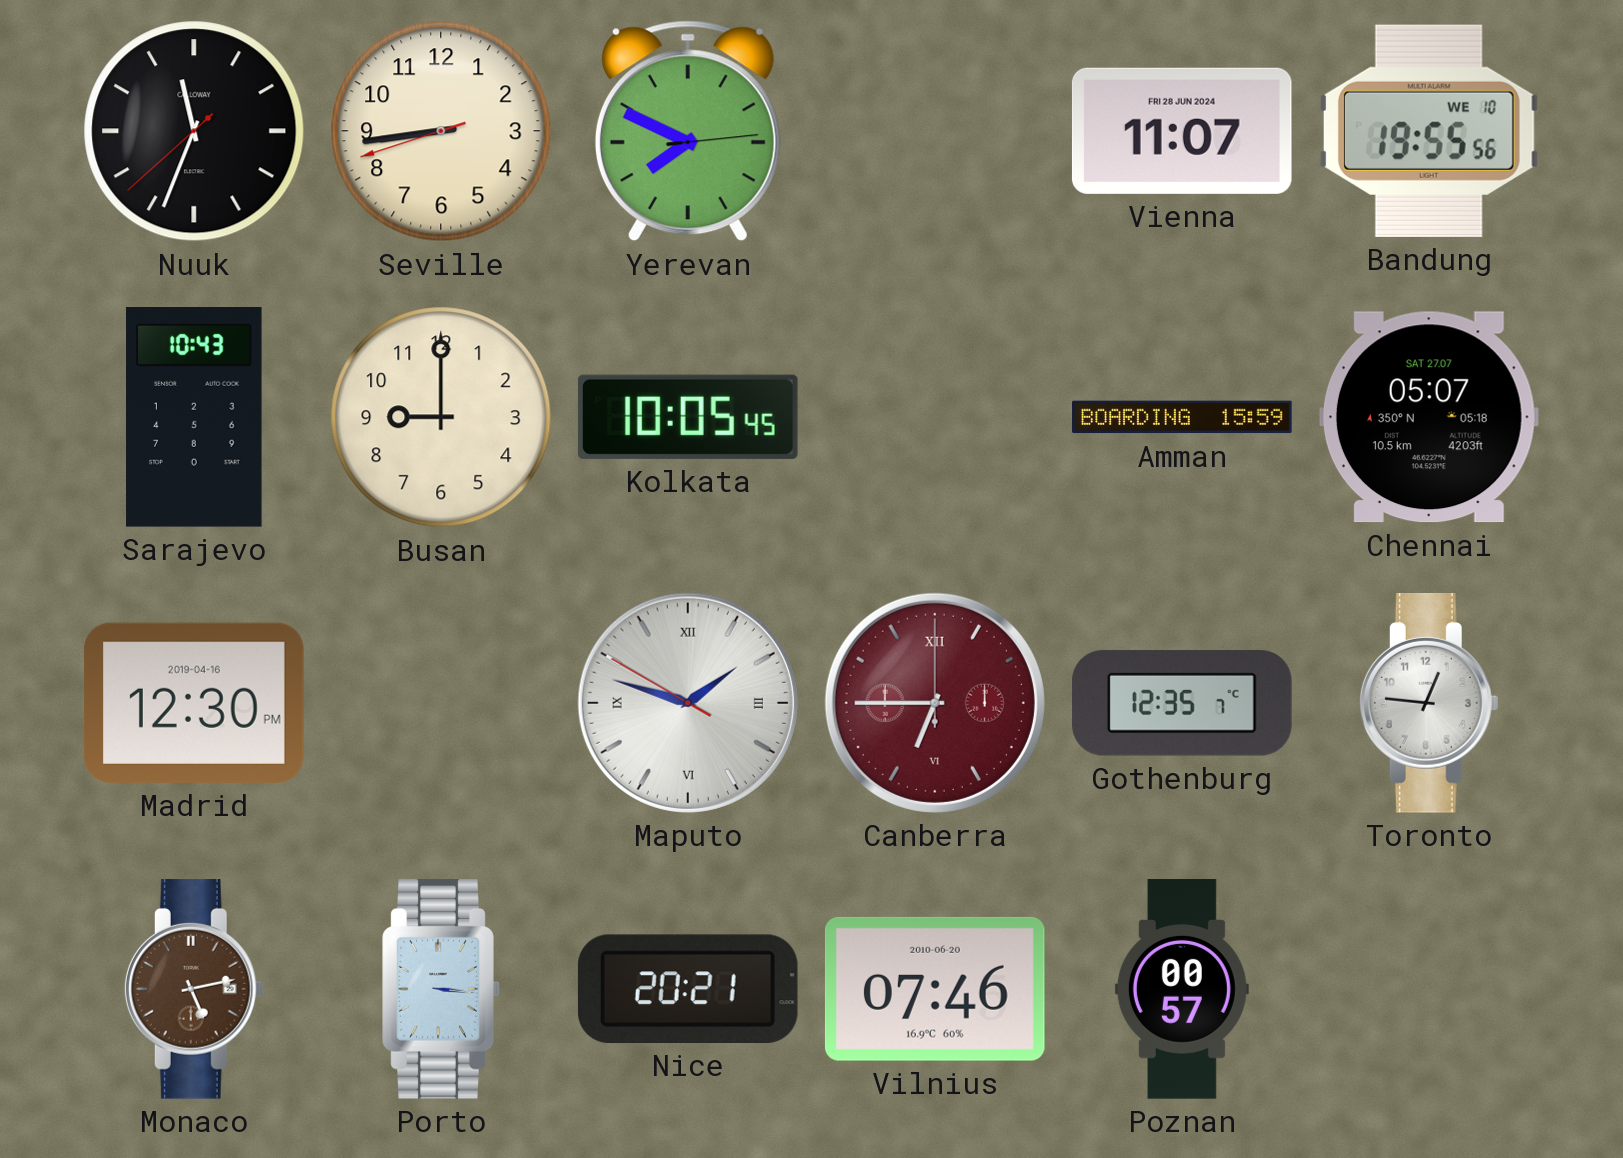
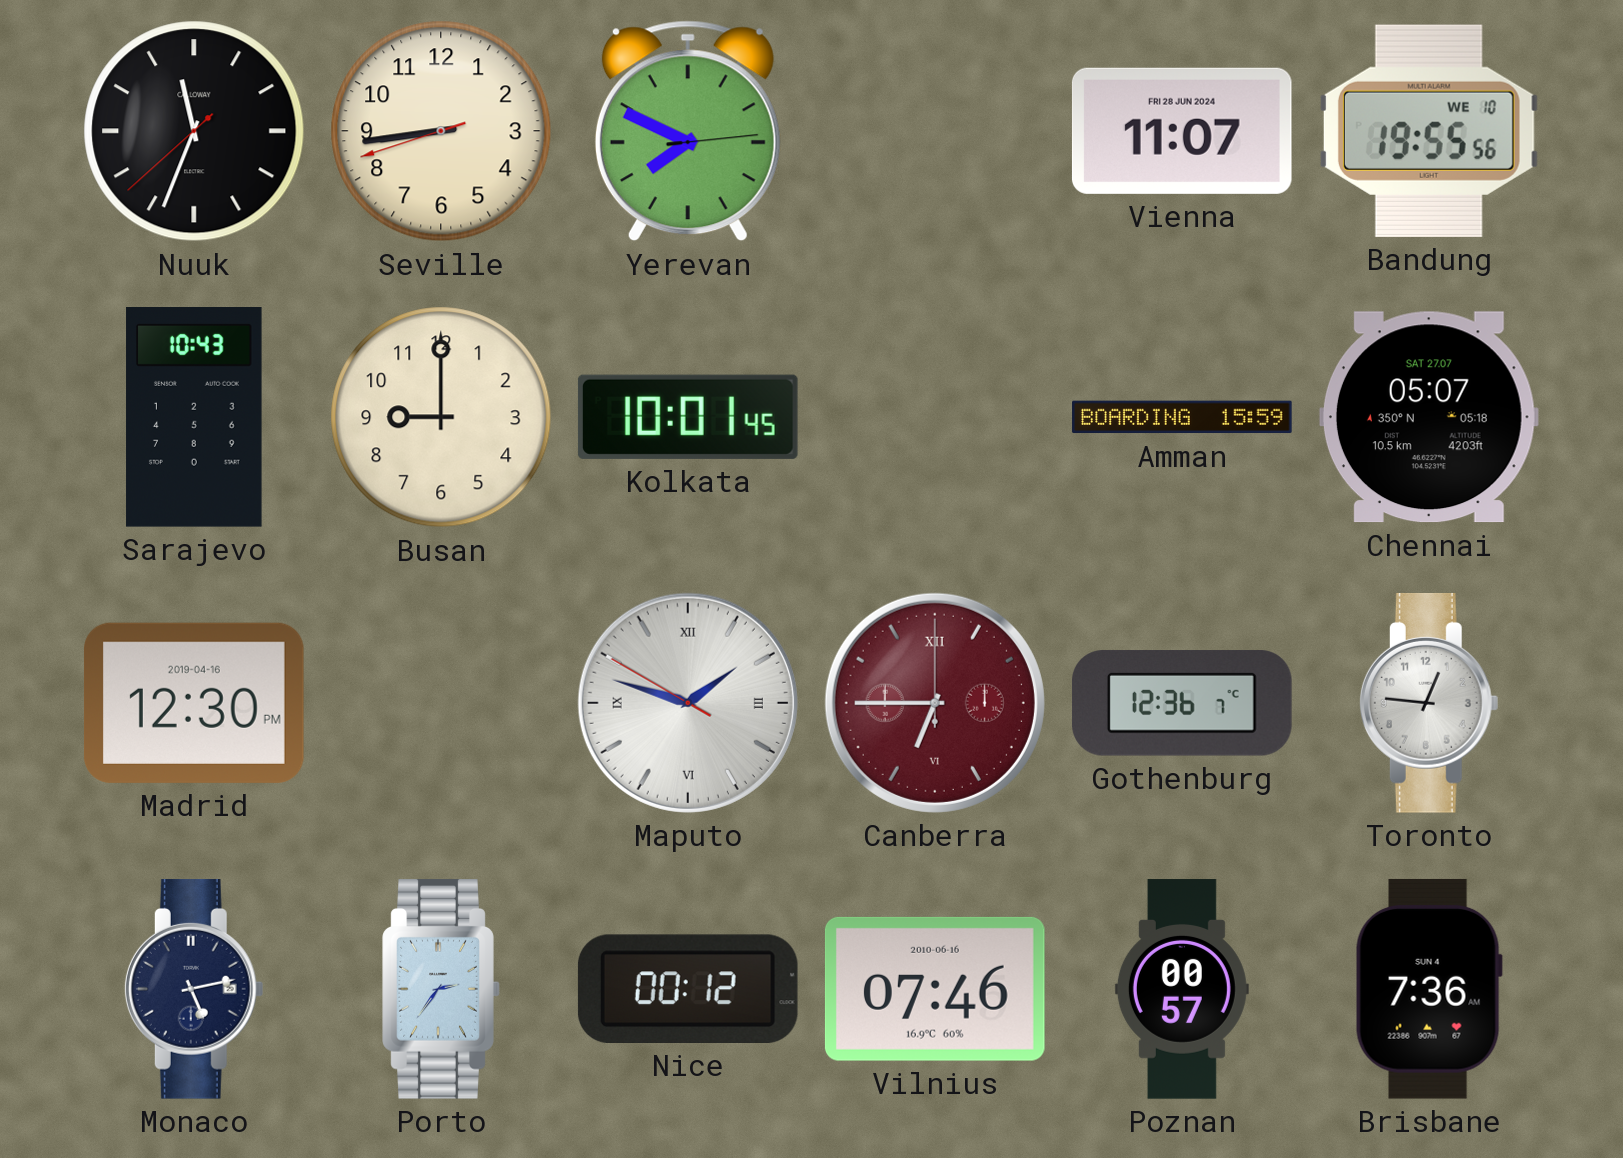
Kolkata: 10:05 -> 10:01 (688, 417)
Gothenburg: 12:35 -> 12:36 (1183, 703)
Monaco dial: brown -> navy (194, 990)
Porto: 3:16 -> 2:36 (441, 990)
Nice: 20:21 -> 00:12 (688, 989)
Vilnius date: 2010-06-20 -> 2010-06-16 (935, 989)
Brisbane: none -> 7:36 (1429, 989)
